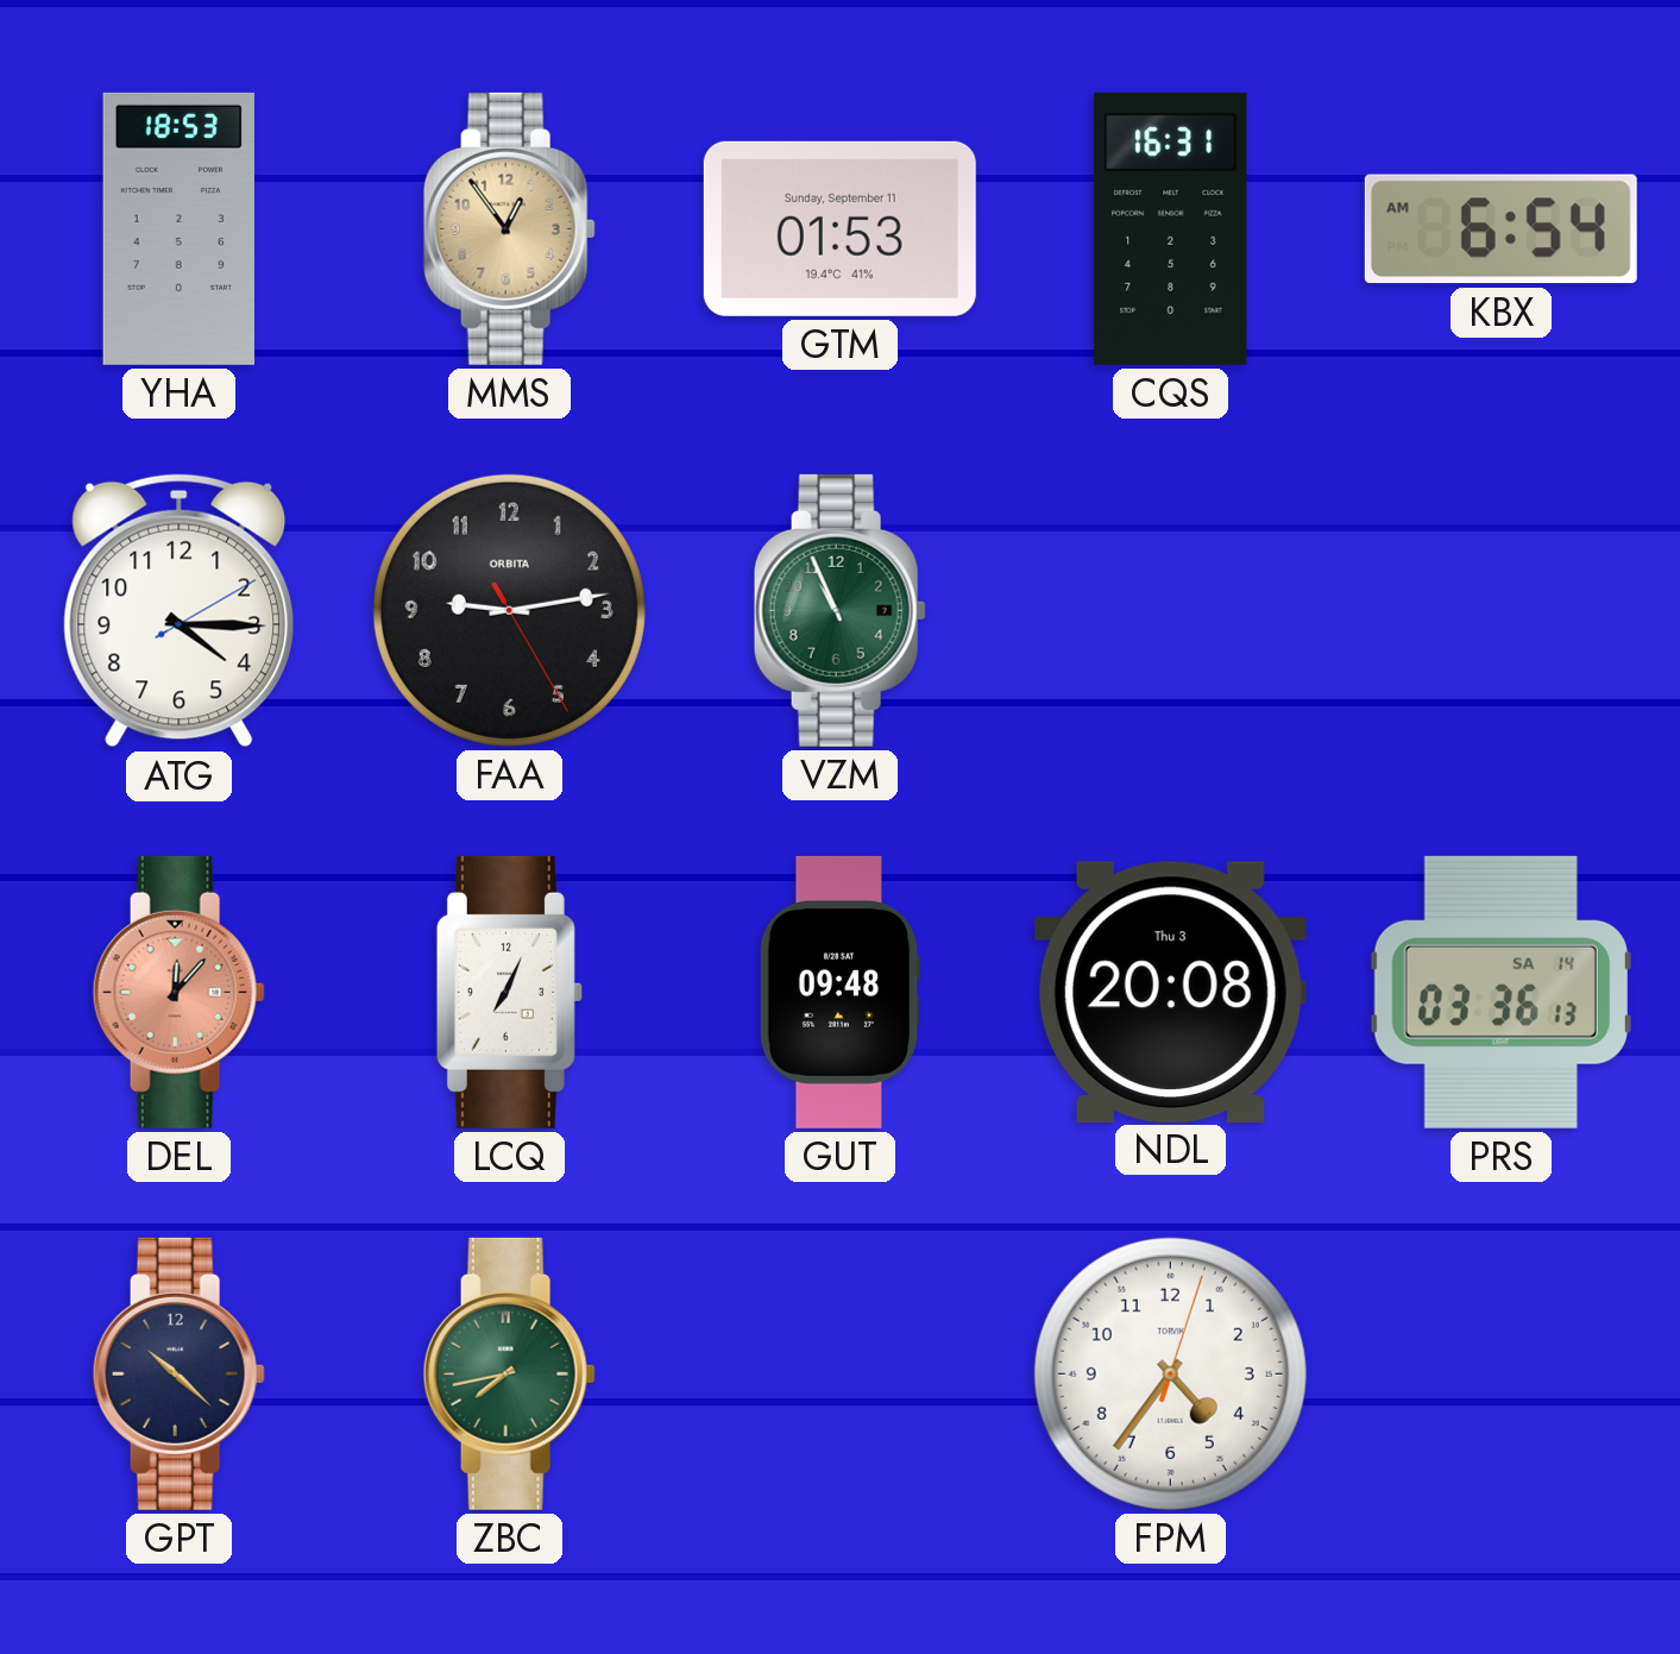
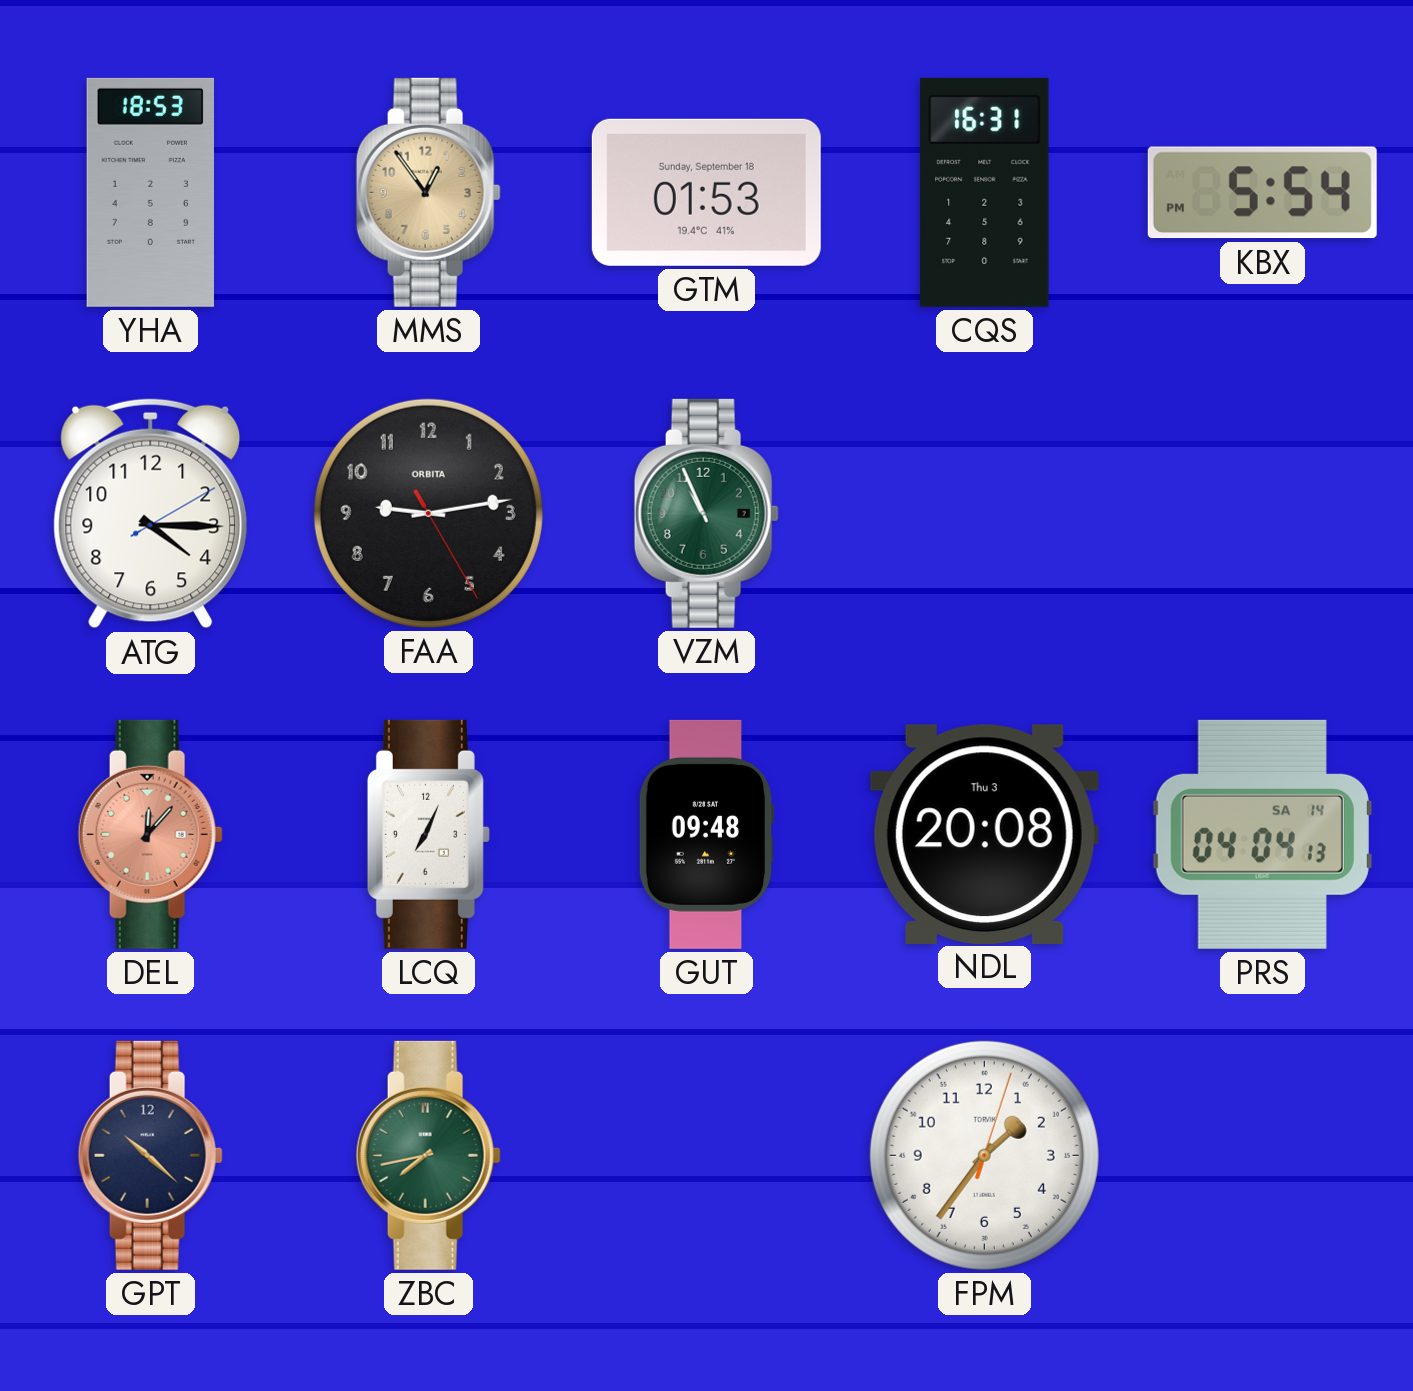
GTM date: Sunday, September 11 -> Sunday, September 18 (706, 192)
KBX: 6:54 -> 5:54 (1262, 193)
PRS: 03:36 -> 04:04 (1262, 834)
FPM: 4:36 -> 1:36 (984, 1155)
